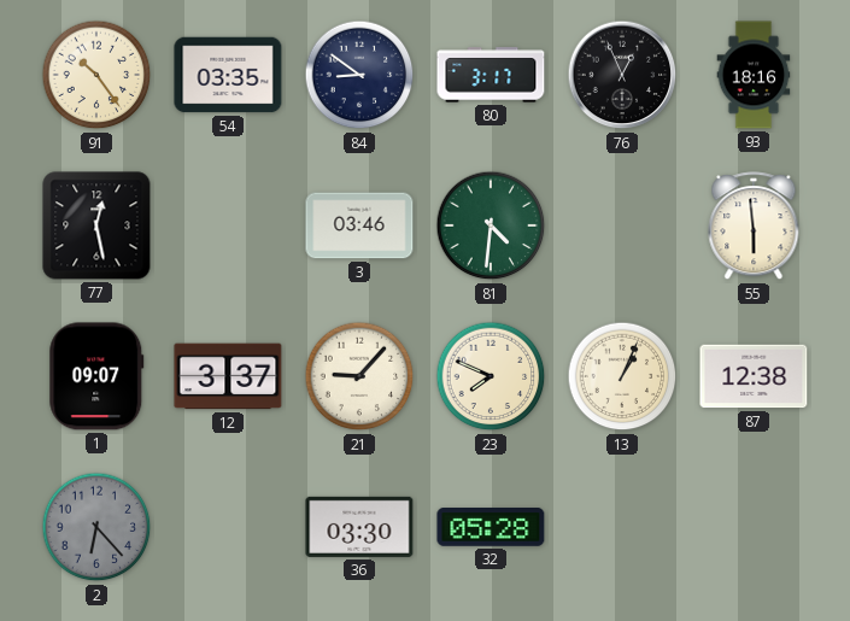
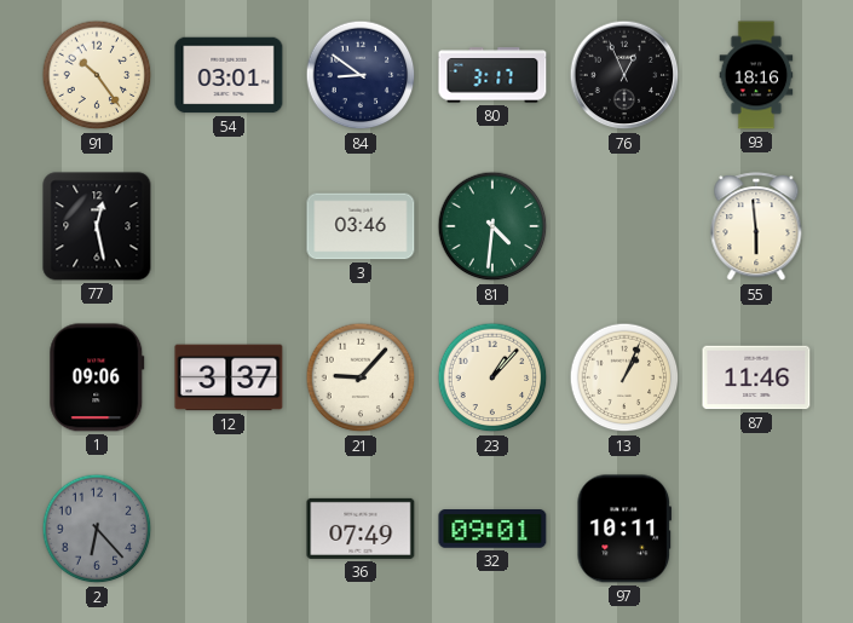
54: 03:35 -> 03:01 (229, 75)
1: 09:07 -> 09:06 (97, 377)
23: 7:49 -> 1:07 (492, 377)
87: 12:38 -> 11:46 (756, 377)
36: 03:30 -> 07:49 (361, 529)
32: 05:28 -> 09:01 (492, 529)
97: none -> 10:11 (623, 529)
